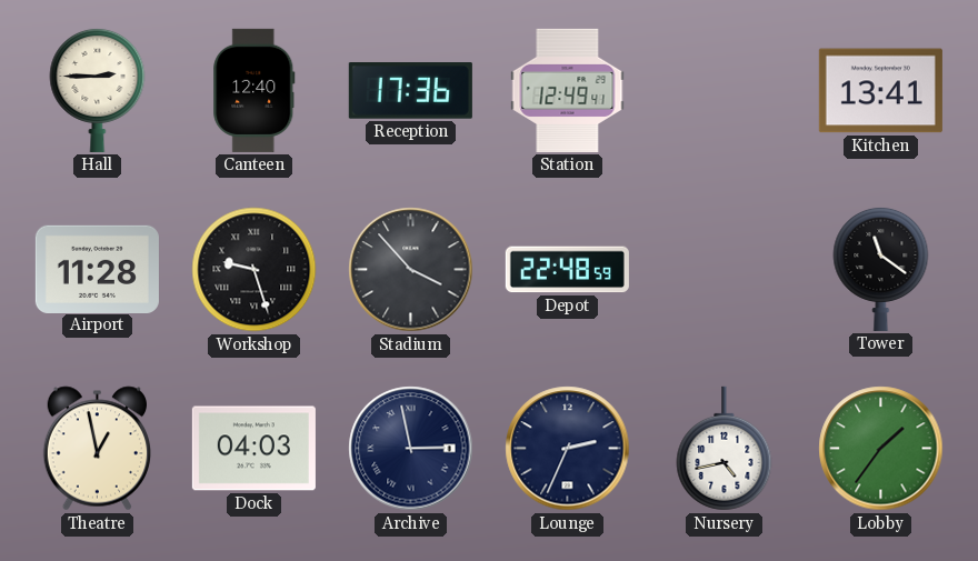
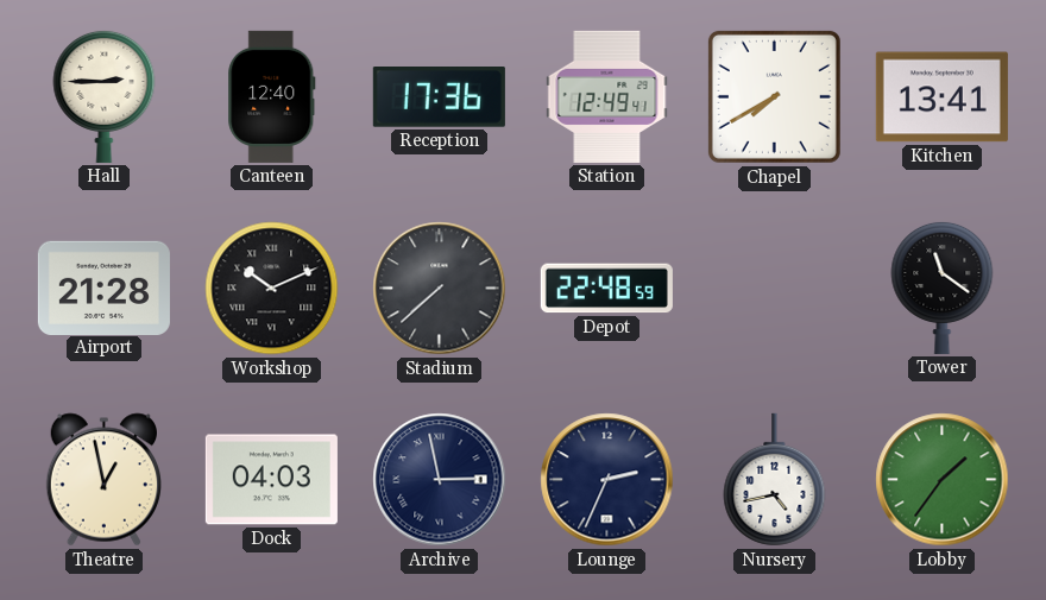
Chapel: none -> 7:40 (774, 96)
Airport: 11:28 -> 21:28 (103, 288)
Workshop: 9:27 -> 10:11 (272, 289)
Stadium: 3:53 -> 7:38 (440, 289)
